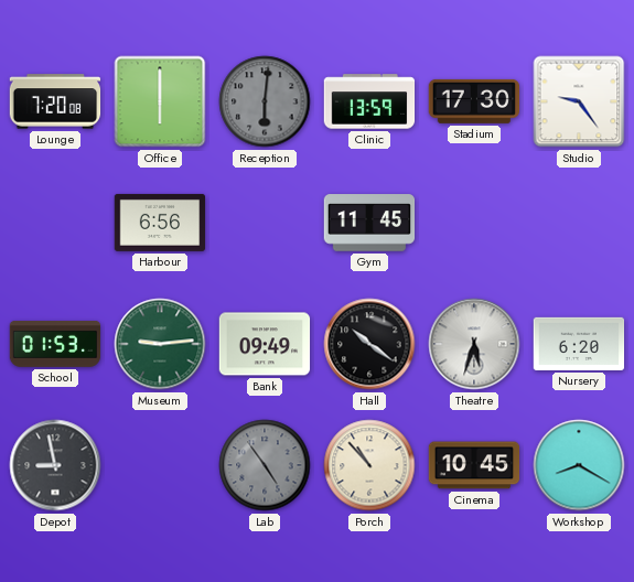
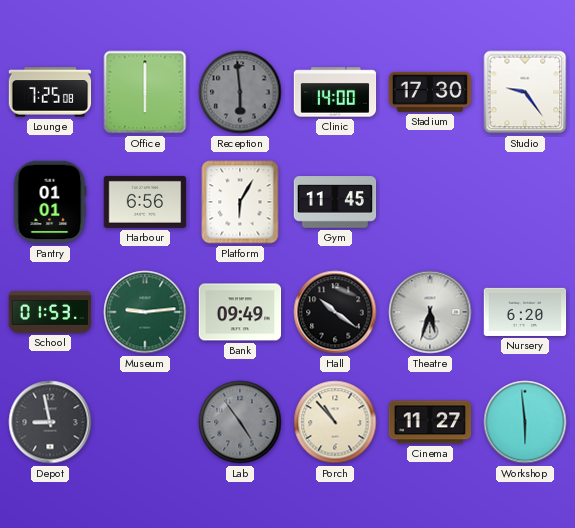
Lounge: 7:20 -> 7:25 (50, 92)
Reception: 6:01 -> 5:59 (240, 92)
Clinic: 13:59 -> 14:00 (335, 92)
Pantry: none -> 01:01 (50, 202)
Platform: none -> 6:05 (240, 202)
Cinema: 10:45 -> 11:27 (430, 422)
Workshop: 8:20 -> 5:59 (525, 422)
